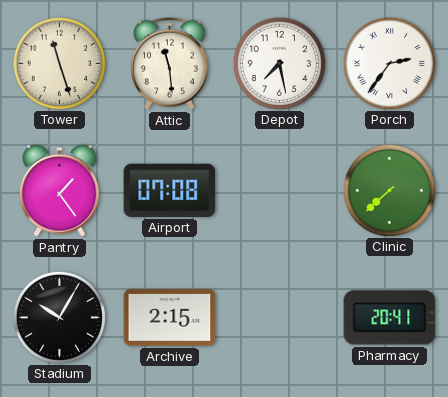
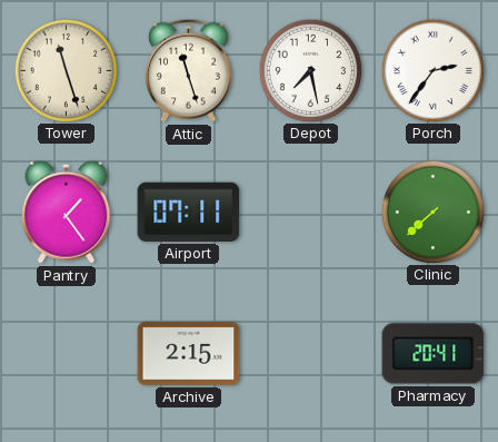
Attic: 11:29 -> 11:27 (189, 70)
Airport: 07:08 -> 07:11 (189, 212)
Stadium: 10:05 -> none (59, 317)
